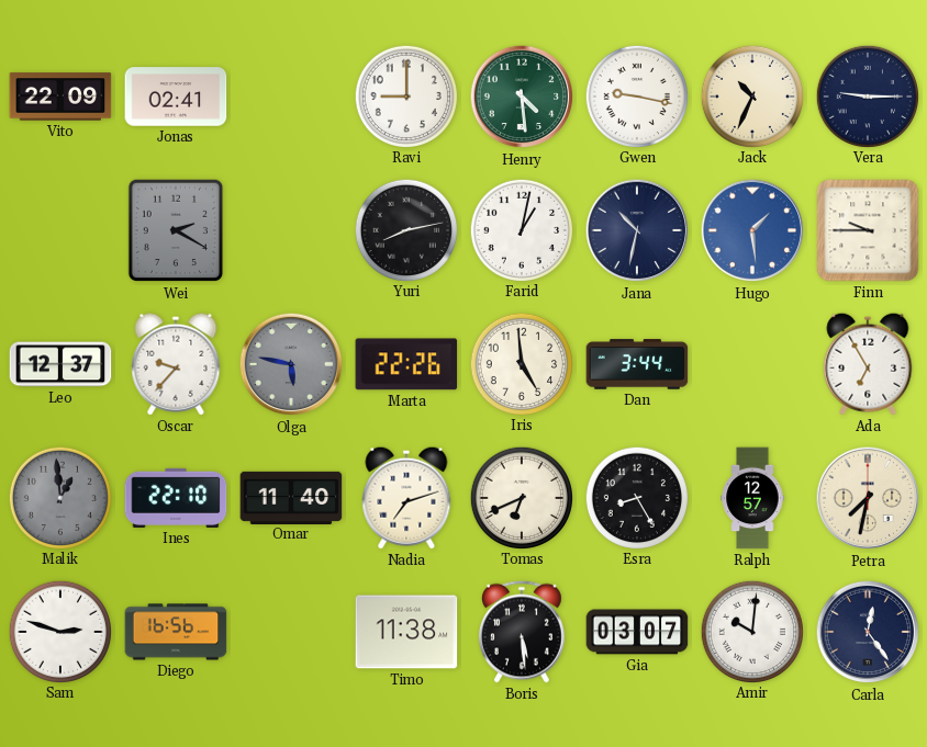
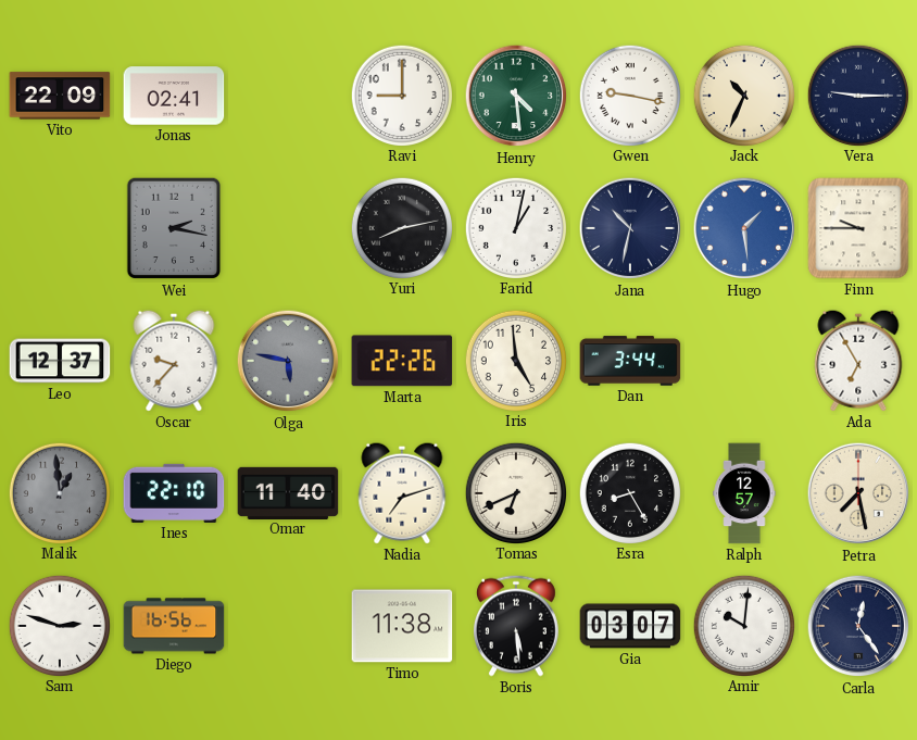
Wei: 2:20 -> 2:17 (174, 228)
Petra: 7:32 -> 7:28 (858, 493)
